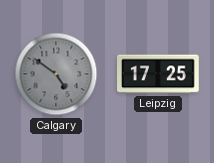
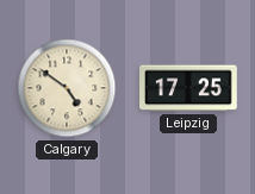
Calgary dial: grey -> cream (67, 88)
